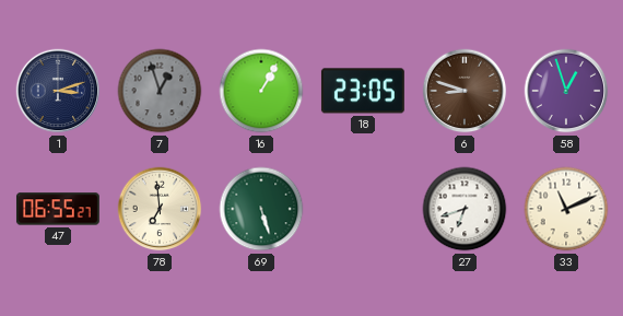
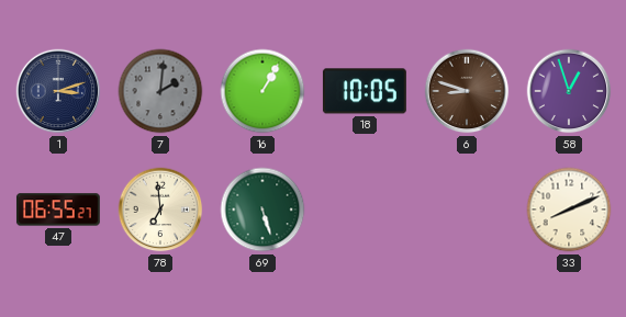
7: 12:57 -> 2:01 (160, 91)
18: 23:05 -> 10:05 (365, 91)
27: 6:42 -> none (465, 209)
33: 11:11 -> 8:11 (569, 210)
